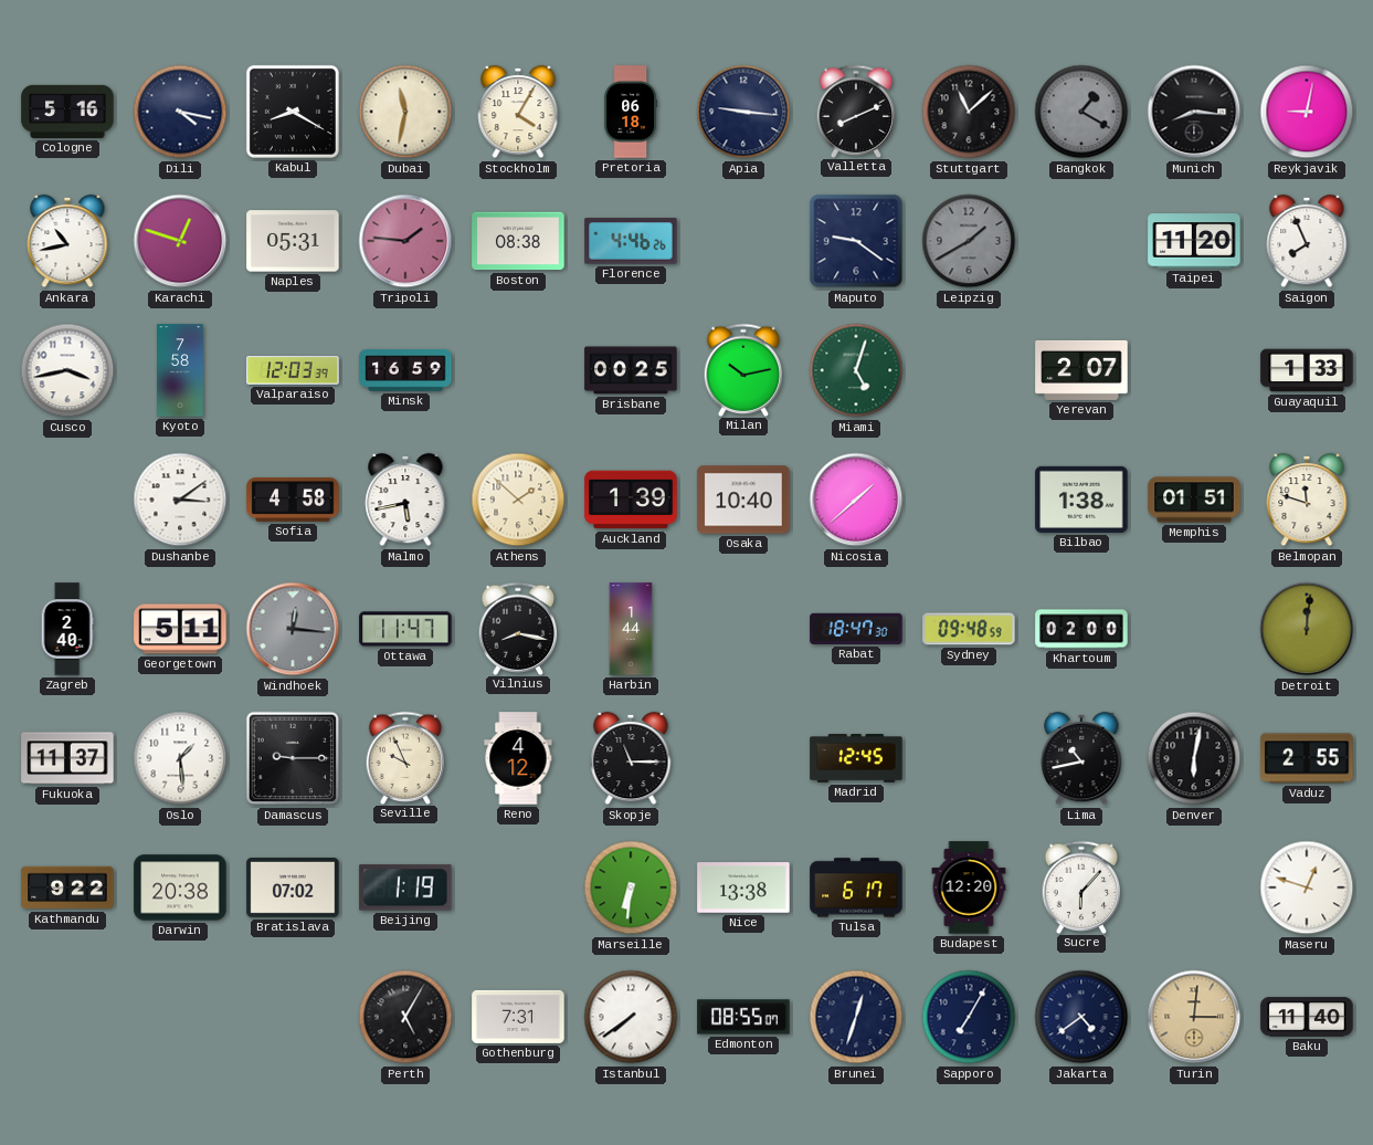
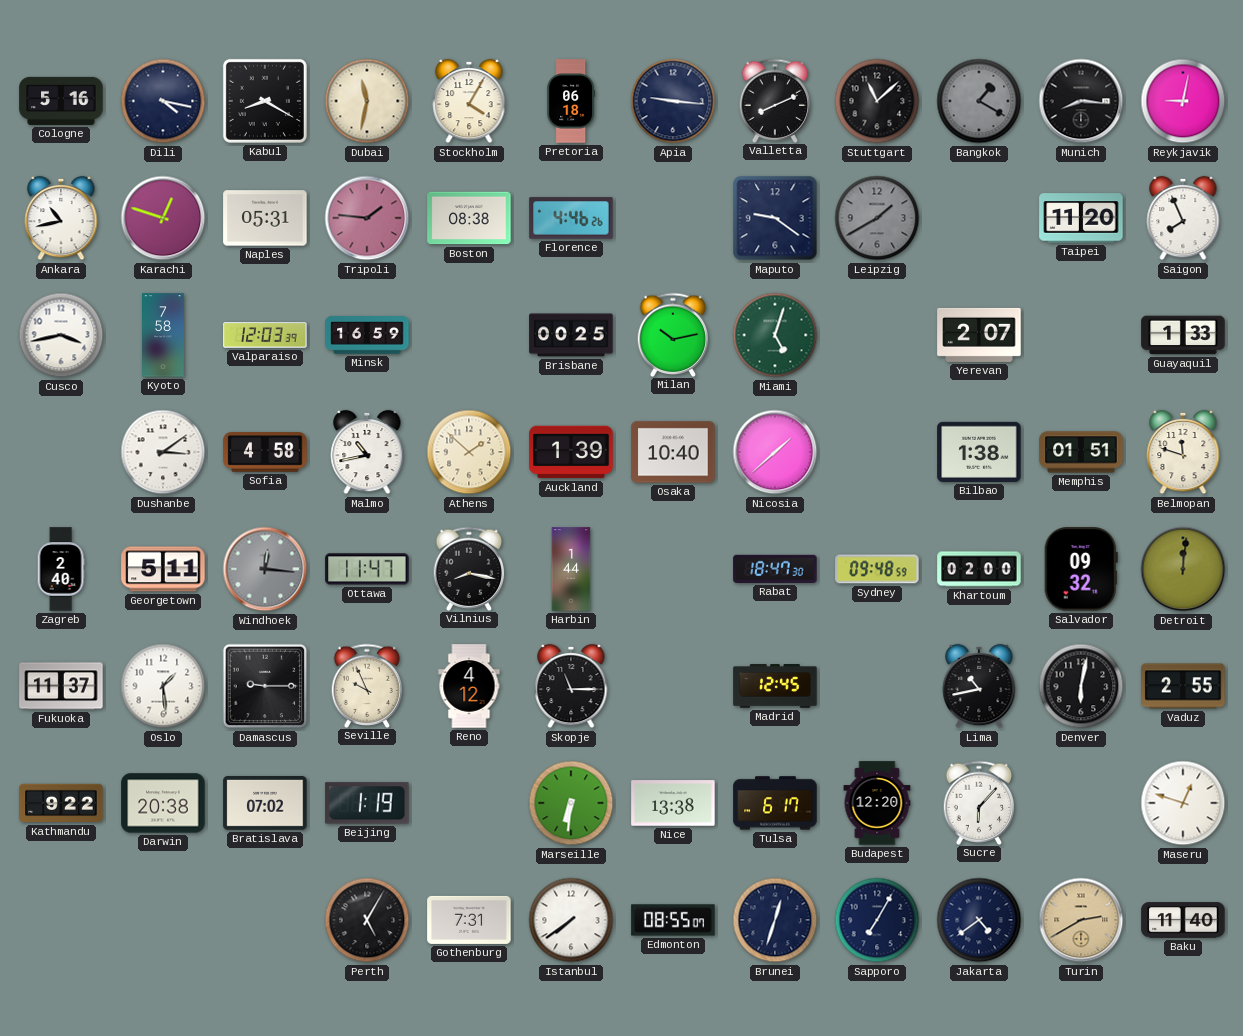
Malmo: 5:43 -> 10:43 (367, 452)
Salvador: none -> 09:32 (1081, 569)
Turin: 3:01 -> 2:40 (1081, 920)
